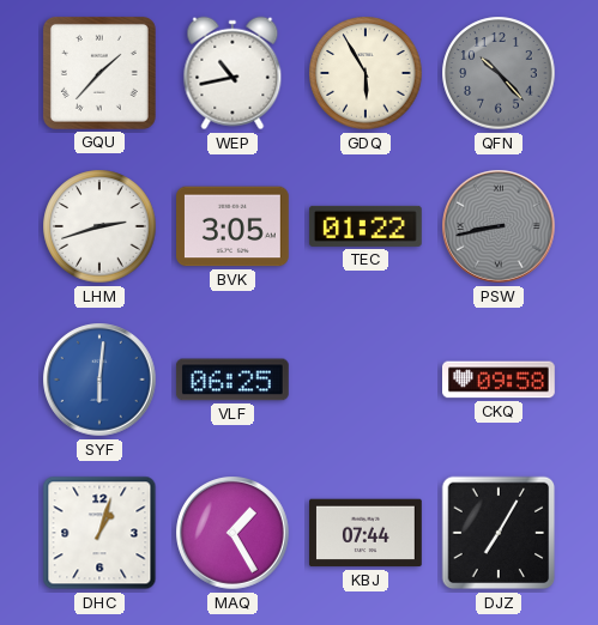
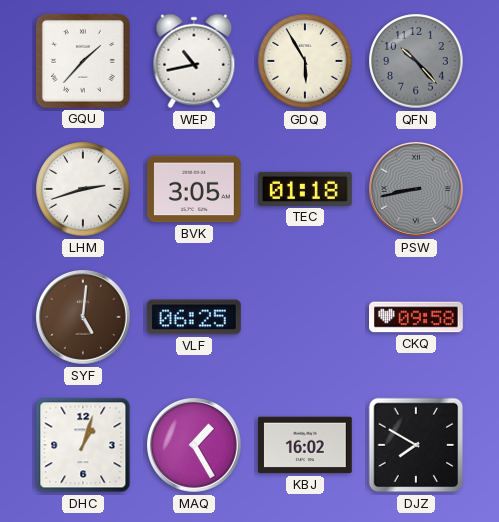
TEC: 01:22 -> 01:18 (305, 189)
SYF: 6:01 -> 5:01 (83, 317)
SYF dial: blue -> brown (83, 317)
KBJ: 07:44 -> 16:02 (306, 445)
DJZ: 7:05 -> 7:50 (416, 445)
